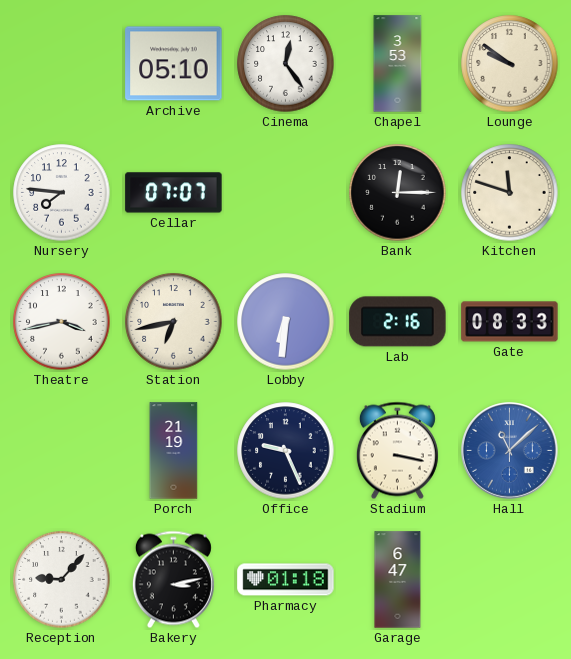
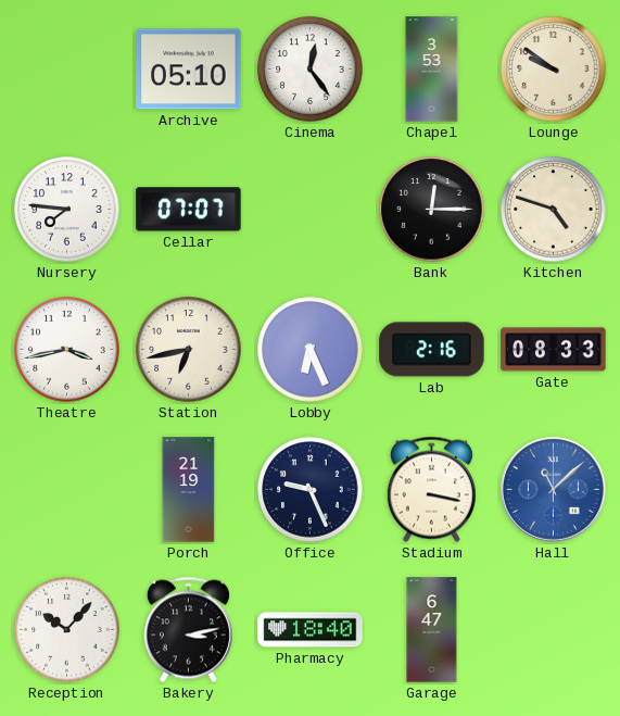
Kitchen: 11:48 -> 4:48 (554, 210)
Lobby: 6:31 -> 6:26 (311, 350)
Reception: 9:07 -> 10:07 (67, 630)
Pharmacy: 01:18 -> 18:40 (311, 630)
